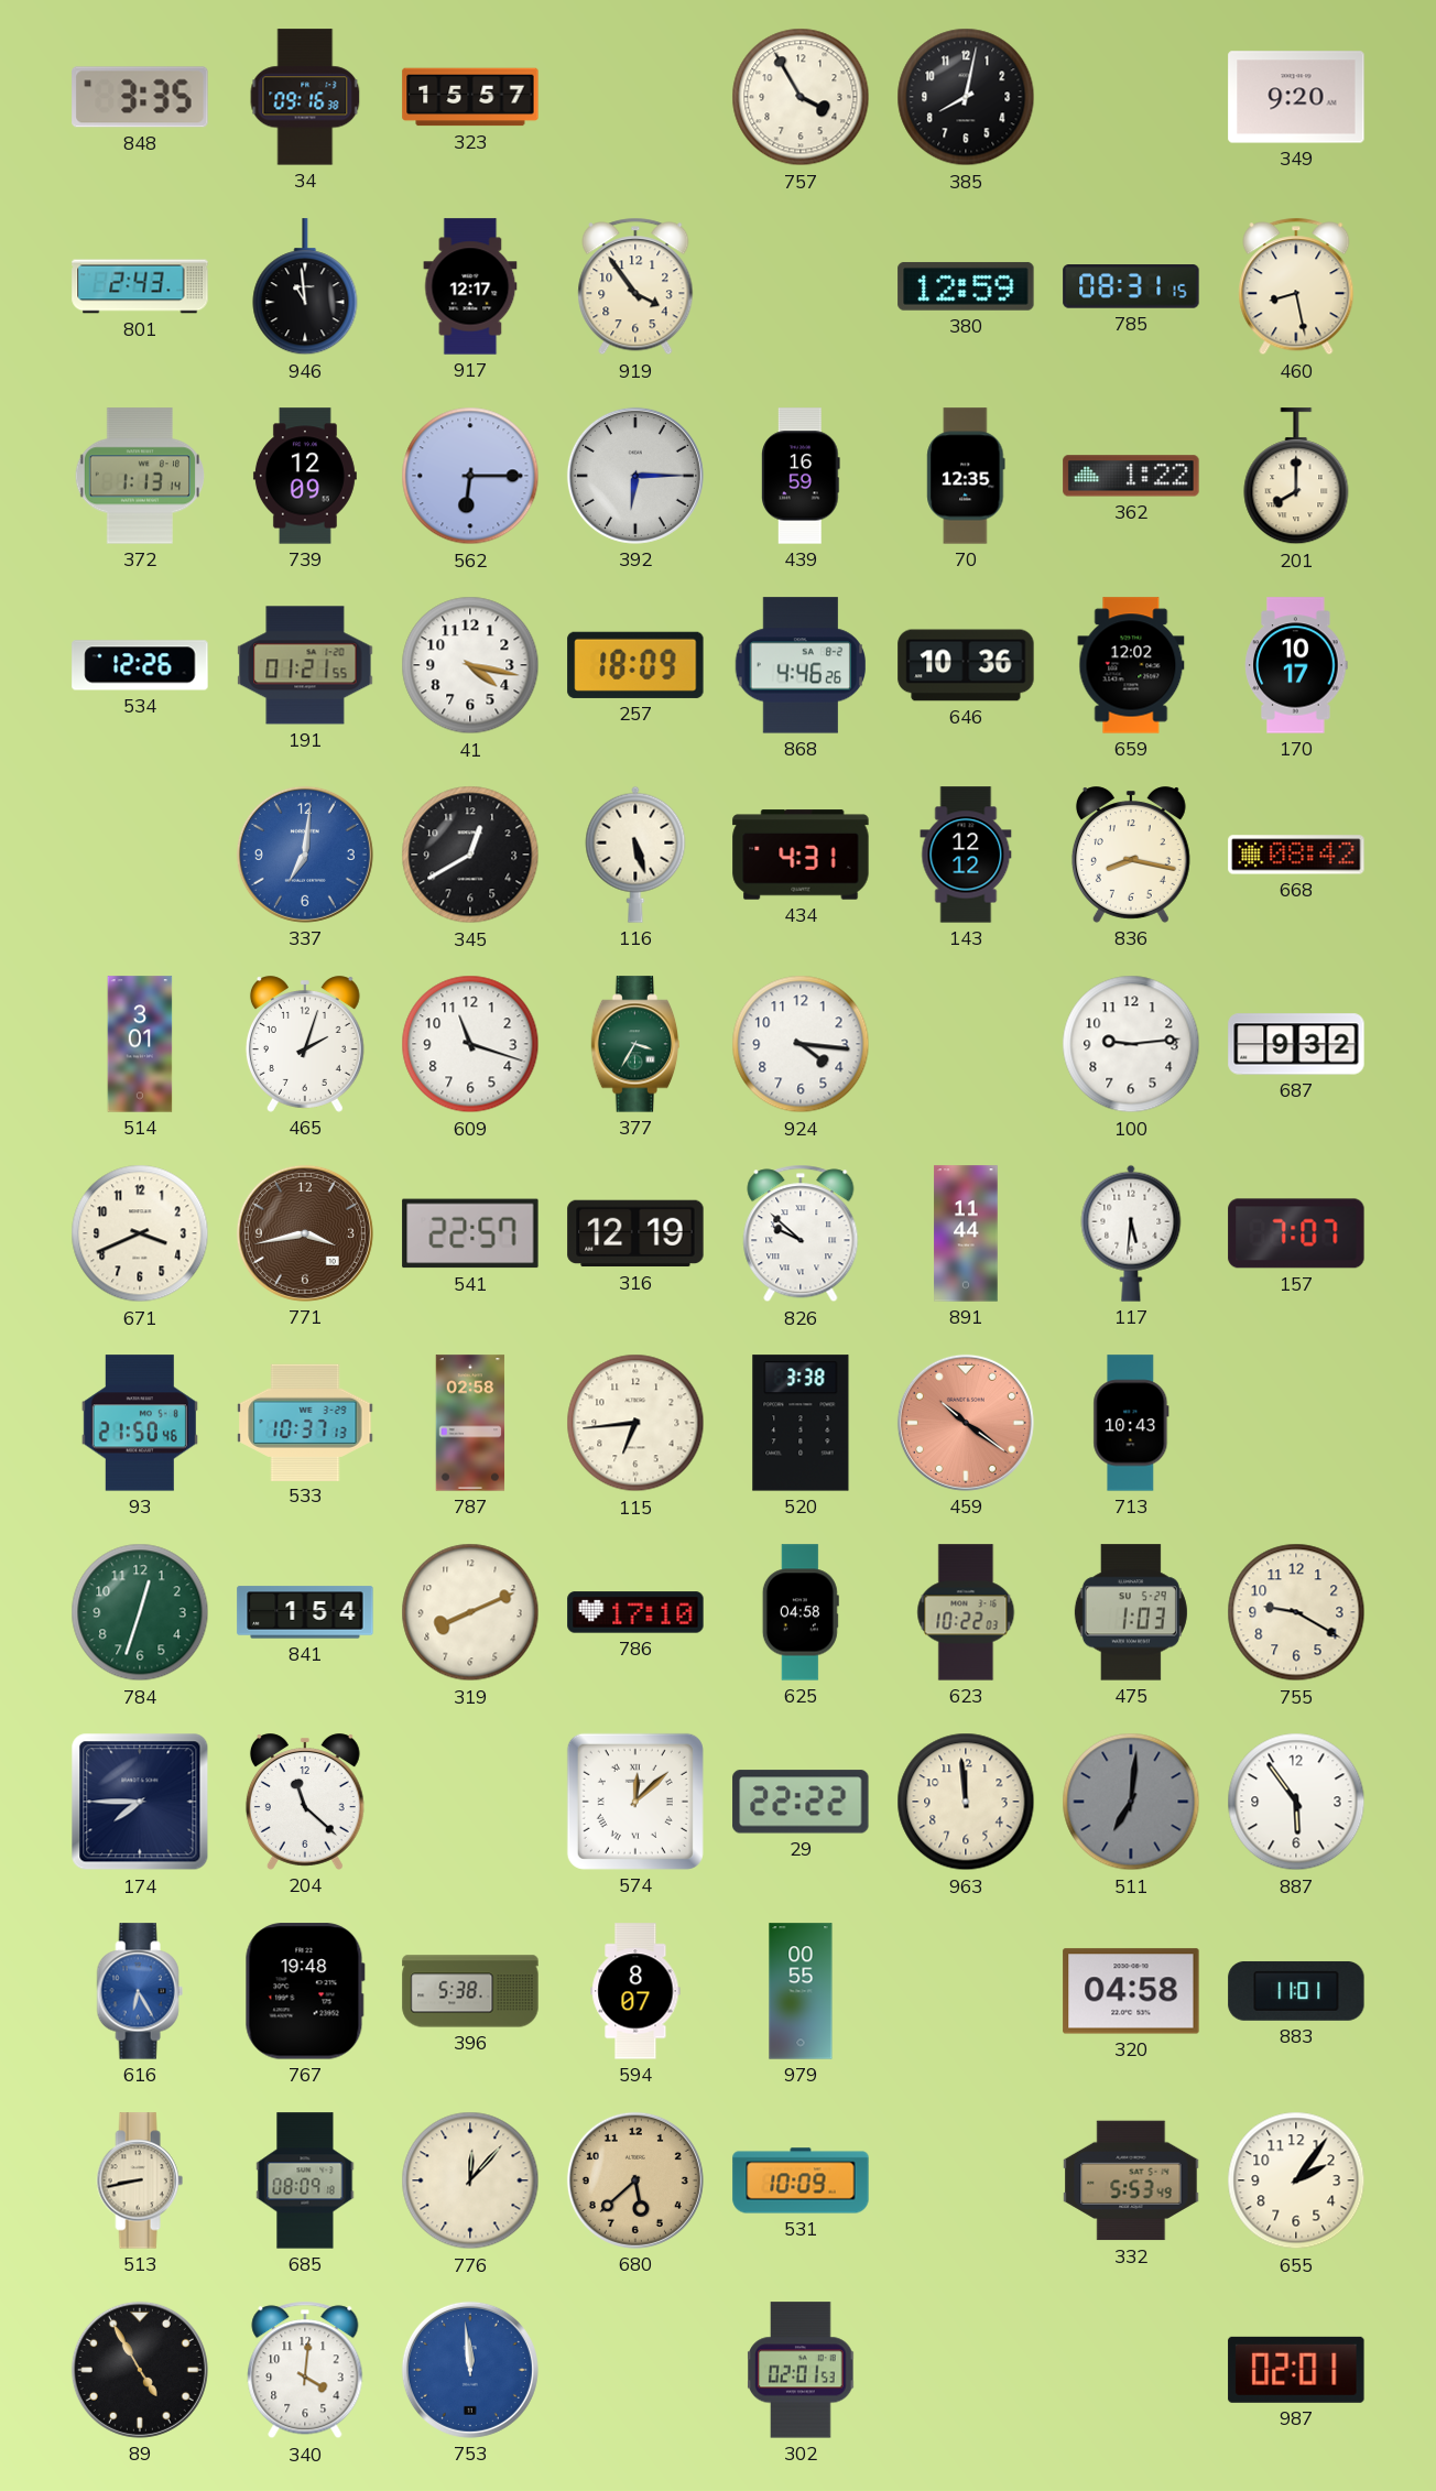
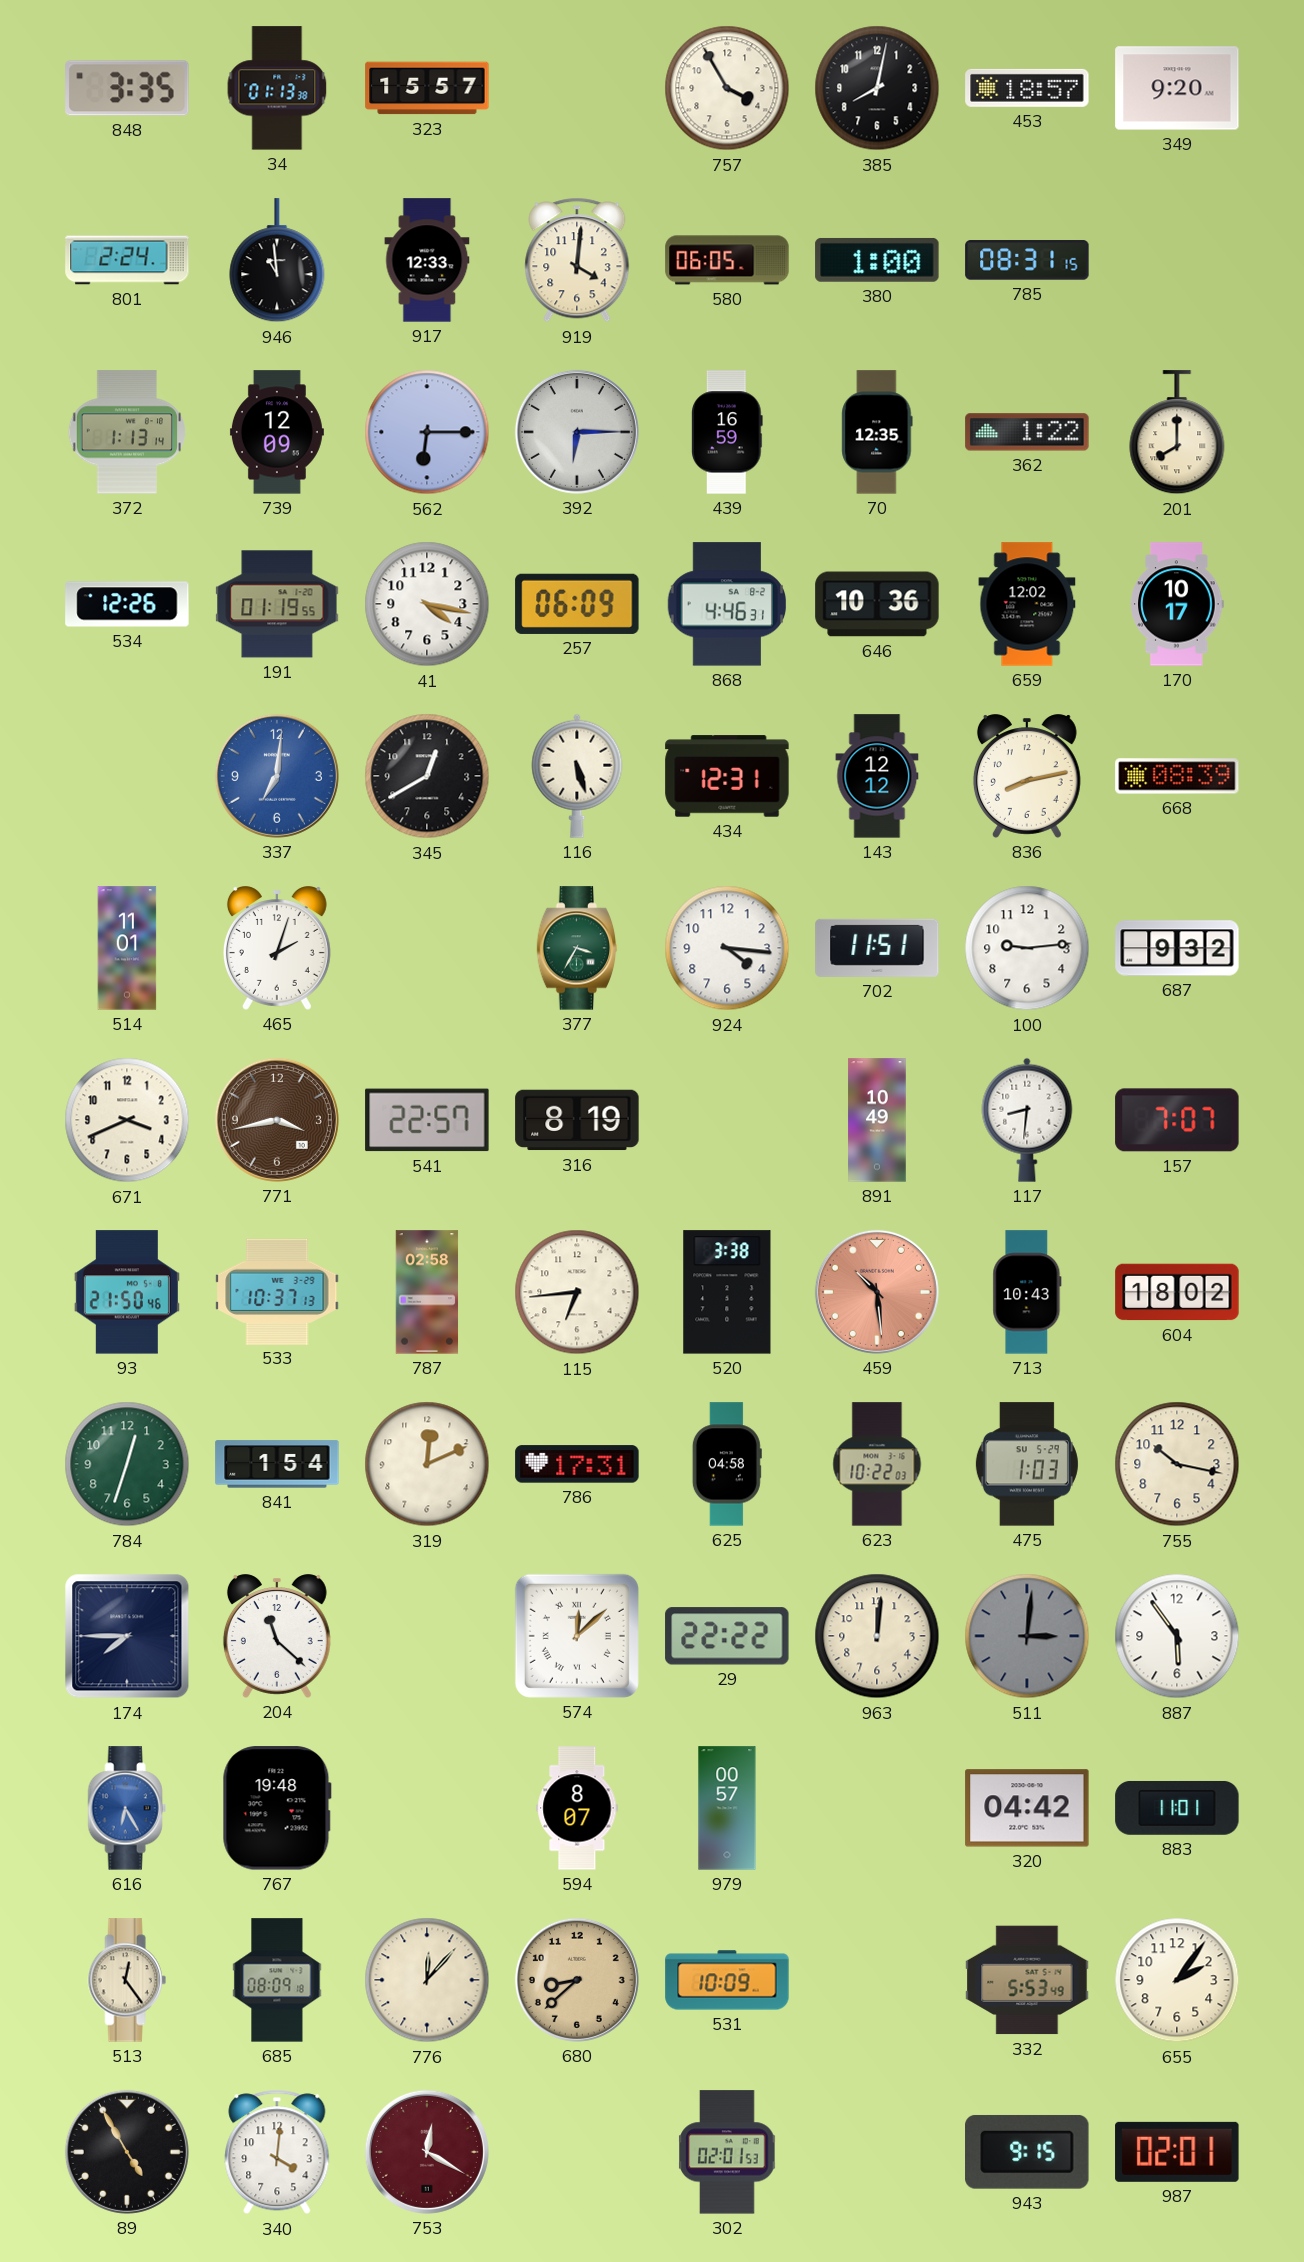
34: 09:16 -> 01:13 (277, 88)
453: none -> 18:57 (1027, 88)
801: 2:43 -> 2:24 (127, 260)
917: 12:17 -> 12:33 (427, 260)
919: 3:54 -> 4:01 (577, 260)
580: none -> 06:05 (727, 260)
380: 12:59 -> 1:00 (877, 260)
460: 8:28 -> none (1296, 286)
191: 01:21 -> 01:19 (277, 604)
257: 18:09 -> 06:09 (577, 604)
868: 4:46:26 -> 4:46:31 (727, 604)
434: 4:31 -> 12:31 (727, 776)
836: 8:17 -> 8:13 (1027, 776)
668: 08:42 -> 08:39 (1177, 776)
514: 3:01 -> 11:01 (127, 948)
609: 11:18 -> none (470, 1044)
702: none -> 11:51 (877, 948)
316: 12:19 -> 8:19 (577, 1120)
826: 9:52 -> none (801, 1233)
891: 11:44 -> 10:49 (877, 1120)
117: 5:31 -> 8:31 (1027, 1120)
459: 10:21 -> 10:29 (877, 1292)
604: none -> 18:02 (1177, 1292)
319: 8:11 -> 12:11 (427, 1464)
786: 17:10 -> 17:31 (577, 1464)
755: 9:20 -> 10:17 (1177, 1464)
963: 11:59 -> 12:01 (877, 1636)
511: 7:01 -> 3:01 (1027, 1636)
396: 5:38 -> none (470, 1991)
979: 00:55 -> 00:57 (727, 1808)
320: 04:58 -> 04:42 (1027, 1808)
513: 8:43 -> 12:24 (127, 1980)
680: 5:38 -> 8:38 (577, 1980)
753: 11:59 -> 12:20 (427, 2152)
753 dial: blue -> burgundy (427, 2152)
943: none -> 9:15 (1027, 2152)
